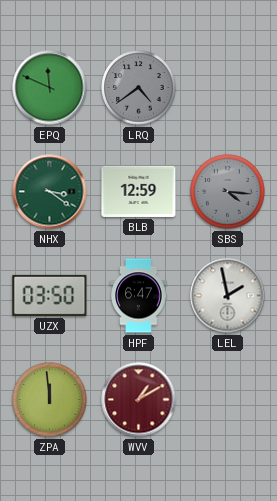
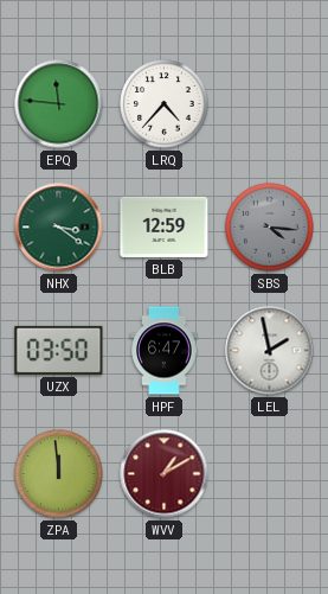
EPQ: 11:49 -> 11:46 (59, 104)
LRQ: 4:39 -> 4:37 (165, 104)
LRQ dial: grey -> white (165, 104)
